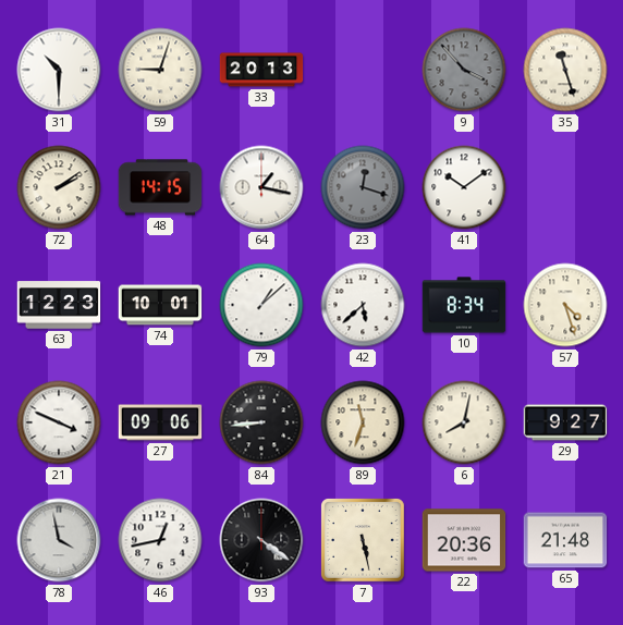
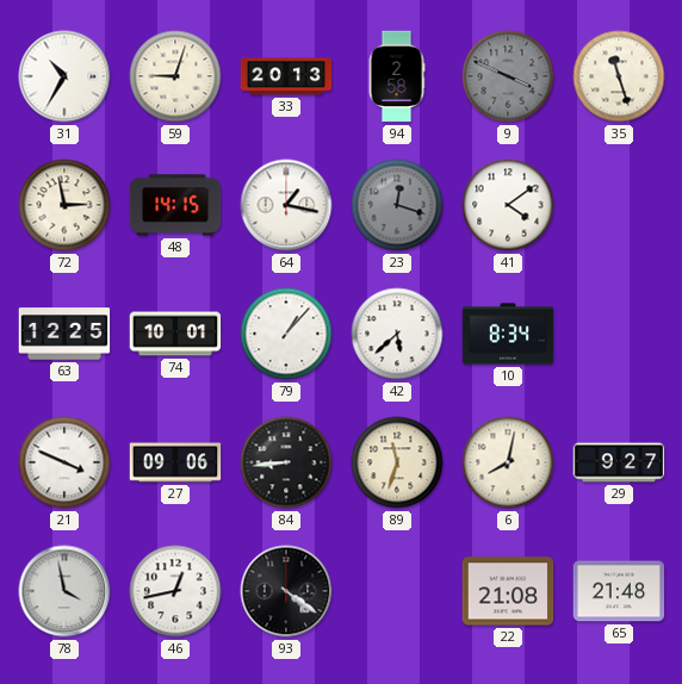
31: 10:30 -> 10:35 (64, 76)
94: none -> 2:58 (397, 76)
9: 3:53 -> 3:49 (508, 76)
72: 2:09 -> 2:58 (64, 205)
41: 10:09 -> 4:09 (508, 205)
63: 12:23 -> 12:25 (64, 334)
79: 1:08 -> 1:07 (286, 334)
57: 4:27 -> none (565, 305)
7: 5:28 -> none (364, 541)
22: 20:36 -> 21:08 (508, 591)
